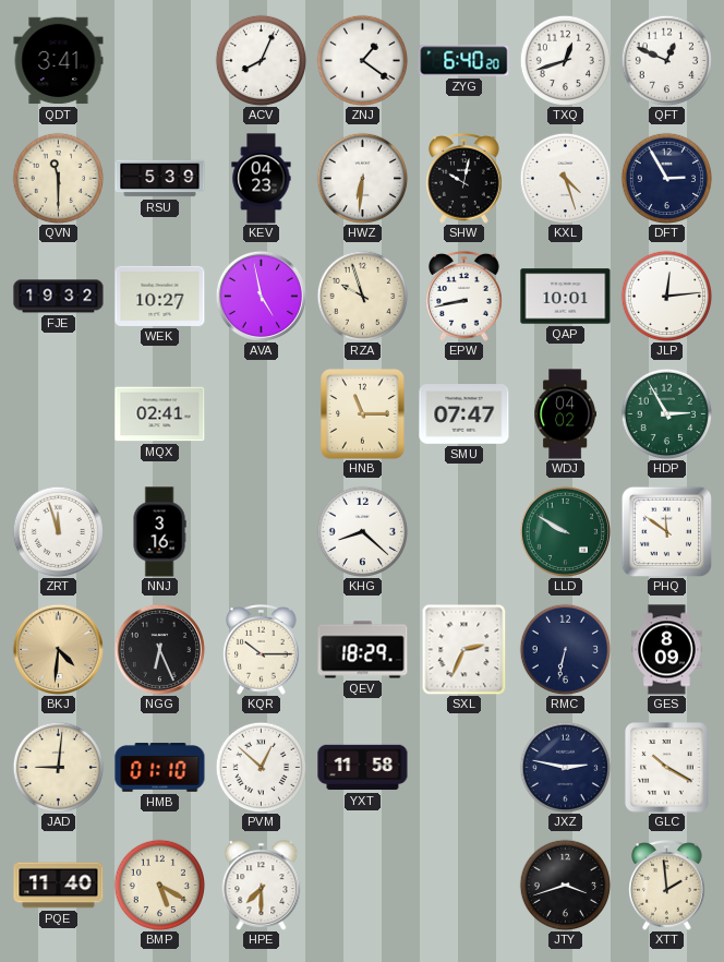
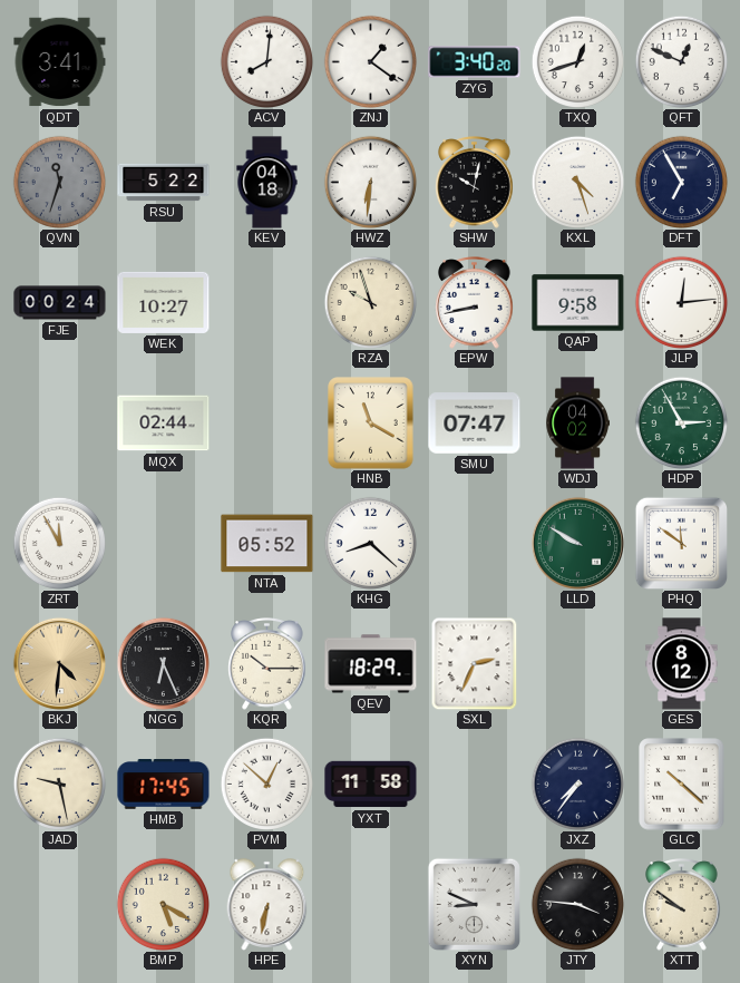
ACV: 8:04 -> 8:01 (266, 61)
ZYG: 6:40 -> 3:40 (475, 62)
QVN: 11:30 -> 11:33 (59, 182)
QVN dial: cream -> grey (59, 182)
RSU: 5:39 -> 5:22 (164, 183)
KEV: 04:23 -> 04:18 (267, 183)
DFT: 2:55 -> 6:55 (681, 182)
FJE: 19:32 -> 00:24 (60, 303)
AVA: 4:58 -> none (261, 296)
QAP: 10:01 -> 9:58 (578, 303)
MQX: 02:41 -> 02:44 (164, 424)
HNB: 11:15 -> 11:20 (371, 424)
ZRT: 11:57 -> 11:55 (59, 543)
NNJ: 3:16 -> none (159, 532)
NTA: none -> 05:52 (267, 544)
RMC: 6:32 -> none (565, 649)
GES: 8:09 -> 8:12 (682, 664)
JAD: 9:01 -> 9:28 (59, 784)
HMB: 01:10 -> 17:45 (164, 785)
JXZ: 2:47 -> 7:36 (577, 784)
GLC: 10:20 -> 10:22 (682, 785)
PQE: 11:40 -> none (59, 886)
HPE: 7:30 -> 6:32 (267, 905)
XYN: none -> 8:49 (474, 904)
JTY: 3:42 -> 3:46 (577, 904)
XTT: 1:59 -> 9:51 (682, 905)
